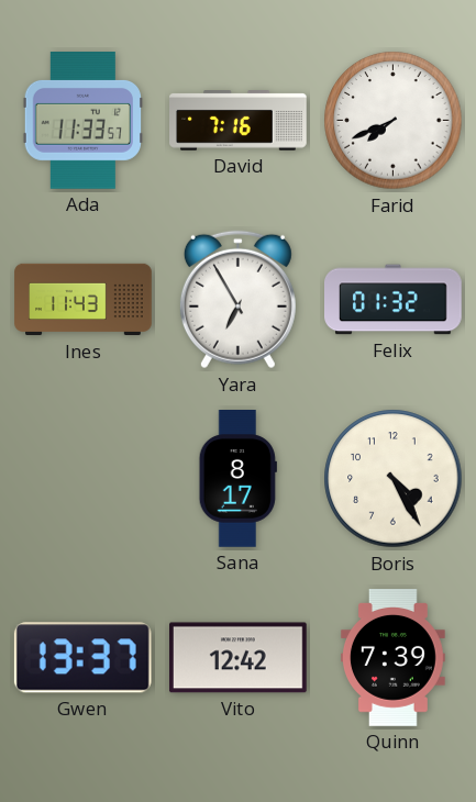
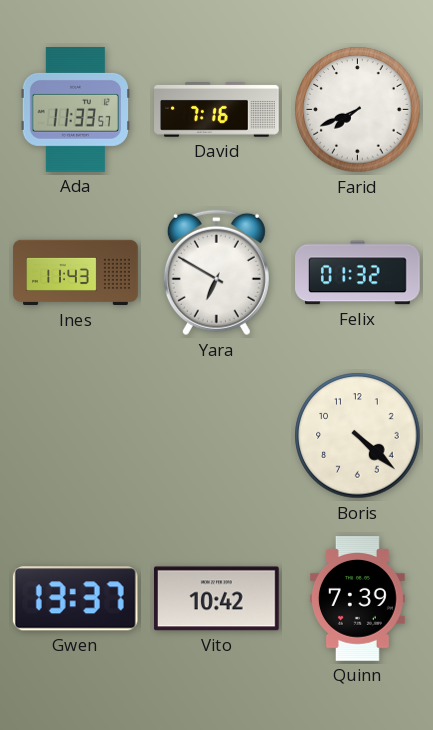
Yara: 6:55 -> 6:50 (216, 273)
Sana: 8:17 -> none (237, 479)
Boris: 4:25 -> 4:22 (358, 436)
Vito: 12:42 -> 10:42 (217, 599)
